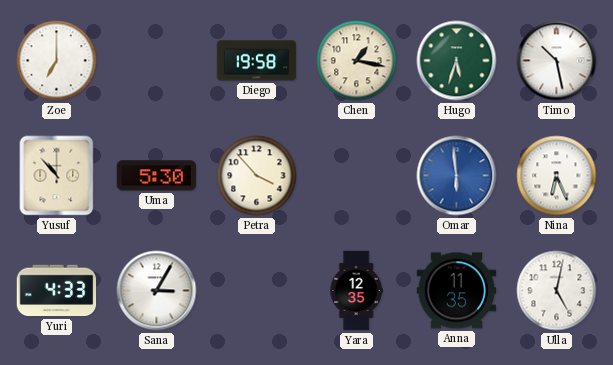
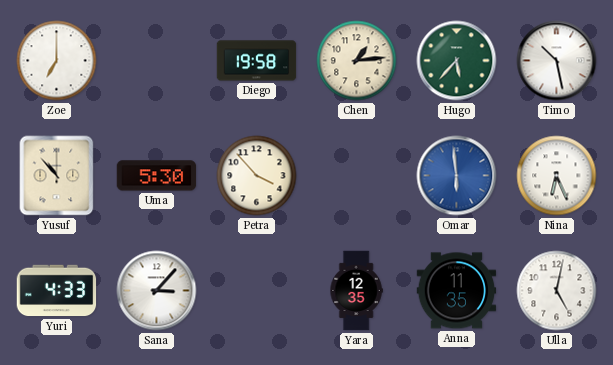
Chen: 1:17 -> 1:14 (357, 61)
Hugo: 5:33 -> 5:37 (457, 61)
Sana: 3:05 -> 3:07 (157, 291)
